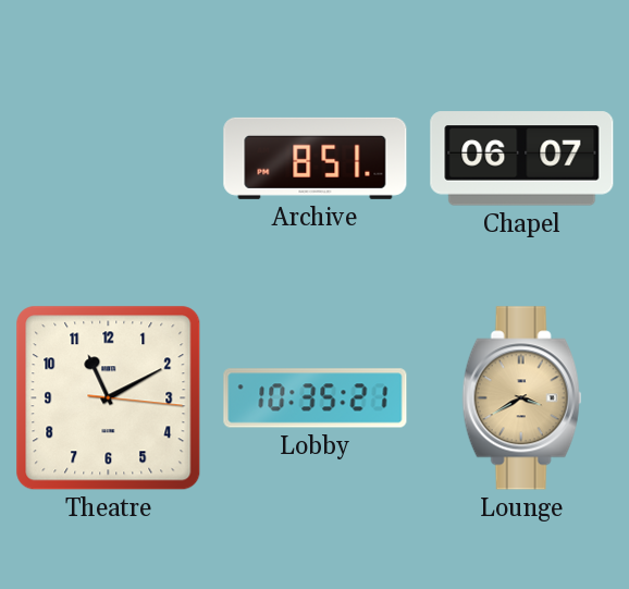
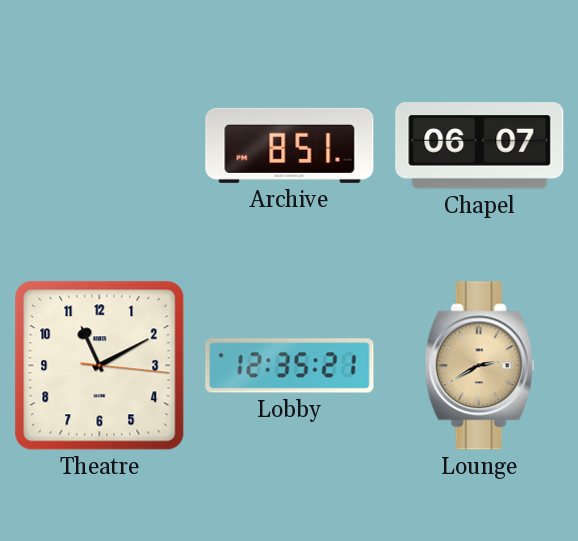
Lobby: 10:35 -> 12:35 (290, 366)
Lounge: 3:40 -> 2:40 (480, 366)
